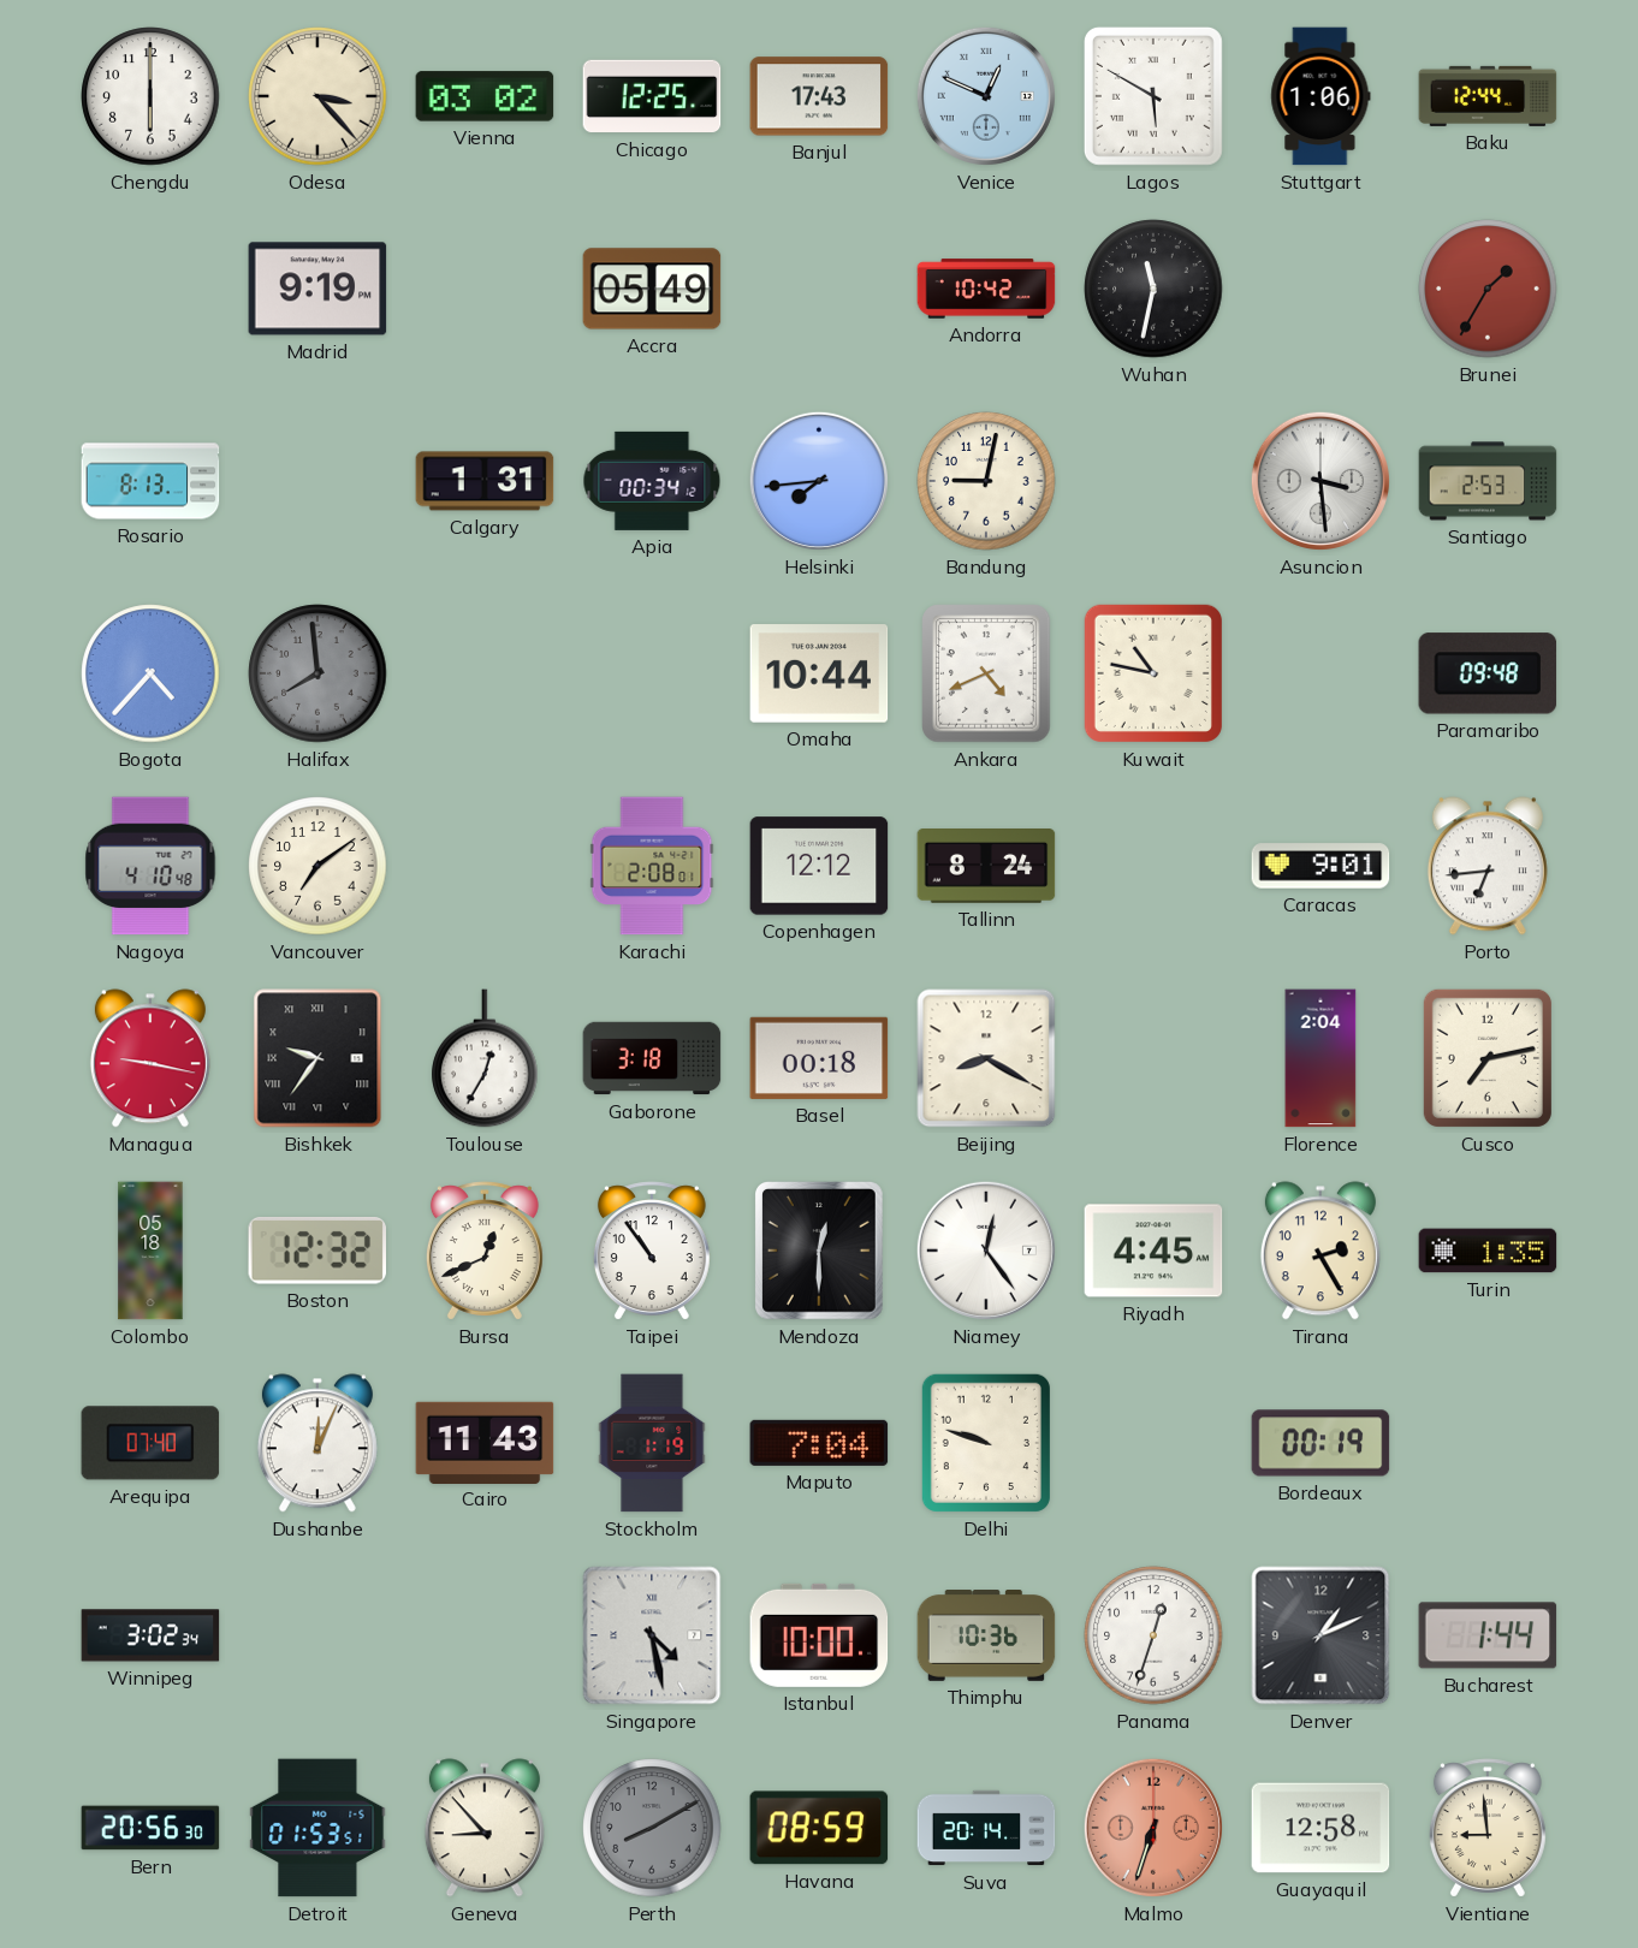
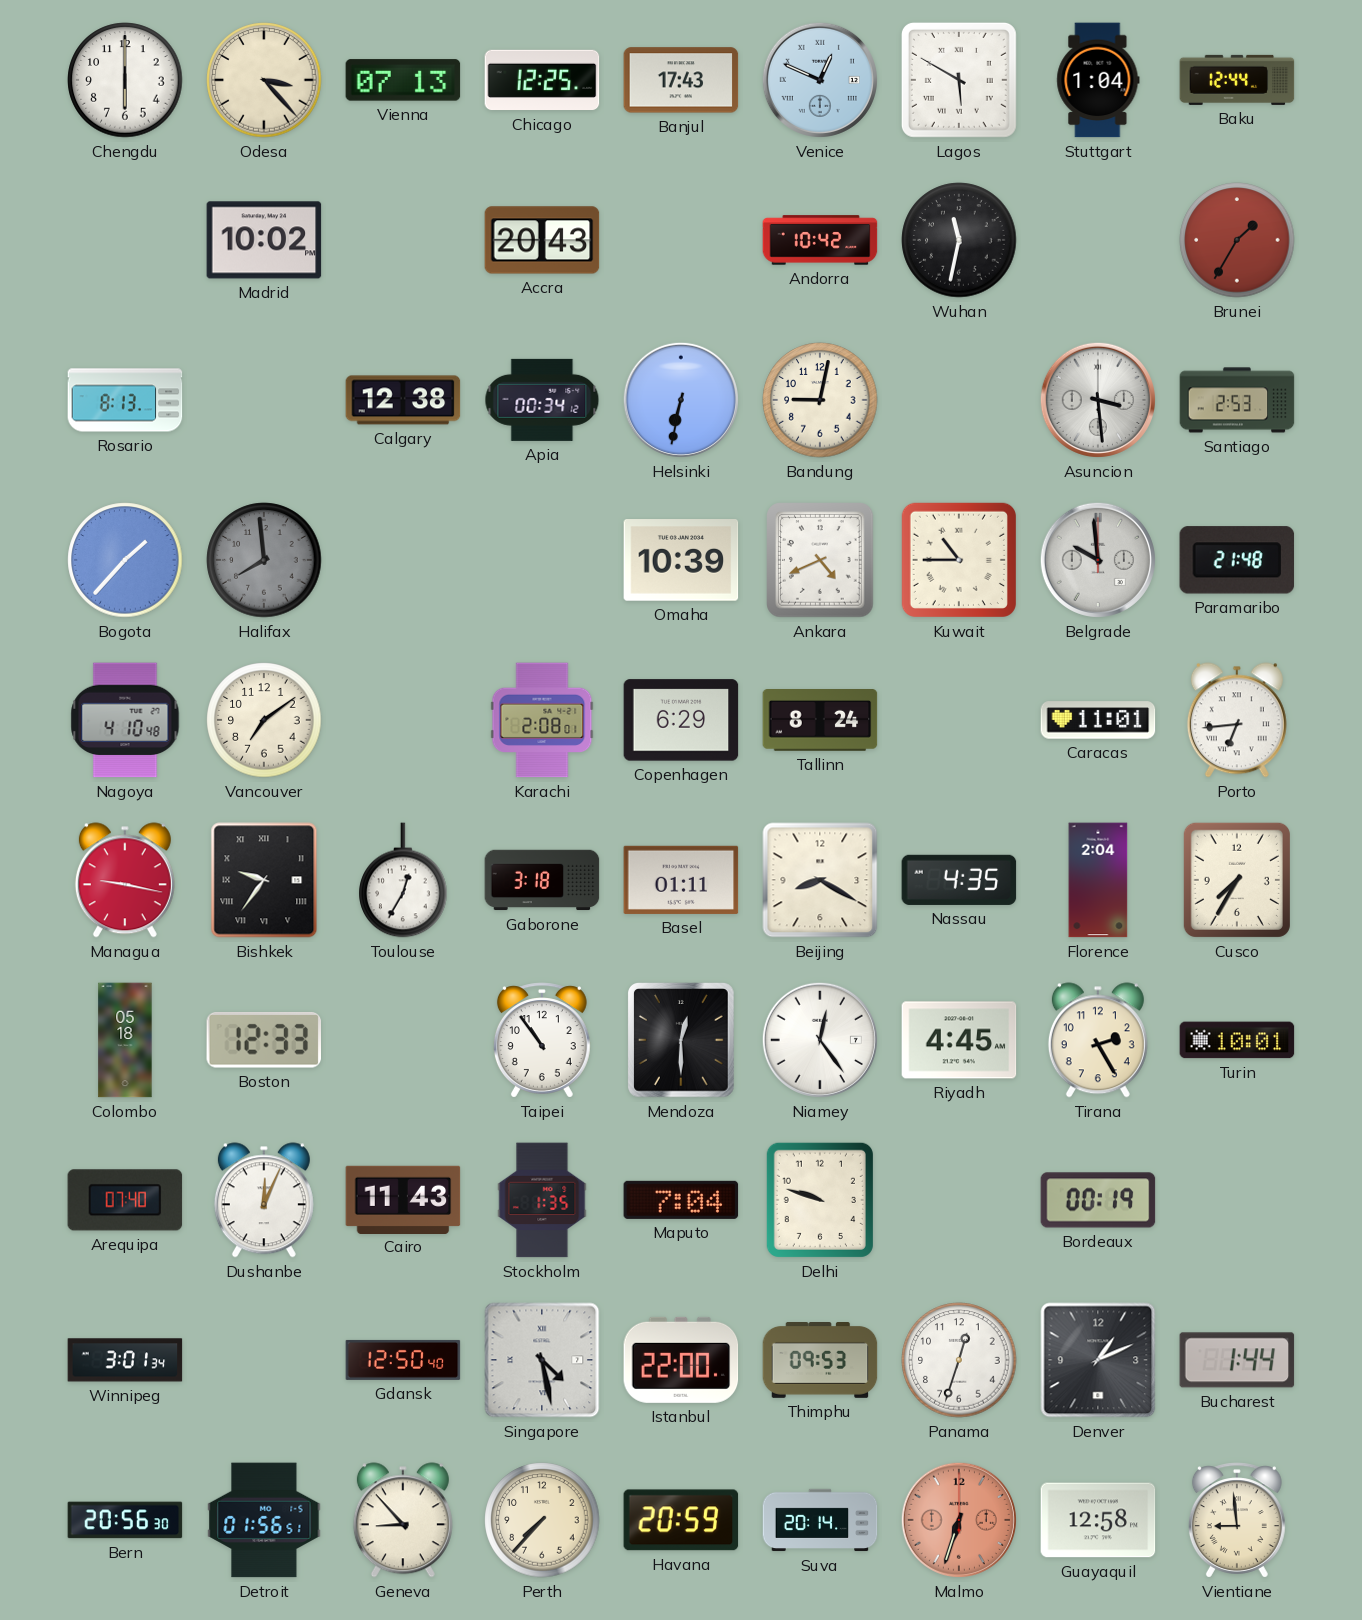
Vienna: 03:02 -> 07:13 (403, 80)
Stuttgart: 1:06 -> 1:04 (1098, 80)
Madrid: 9:19 -> 10:02 (264, 240)
Accra: 05:49 -> 20:43 (542, 240)
Calgary: 1:31 -> 12:38 (403, 400)
Helsinki: 7:44 -> 6:32 (681, 400)
Bogota: 4:37 -> 1:37 (125, 560)
Omaha: 10:44 -> 10:39 (681, 560)
Kuwait: 10:47 -> 10:45 (959, 560)
Belgrade: none -> 9:59 (1098, 560)
Paramaribo: 09:48 -> 21:48 (1237, 560)
Copenhagen: 12:12 -> 6:29 (681, 720)
Caracas: 9:01 -> 11:01 (1098, 720)
Basel: 00:18 -> 01:11 (681, 880)
Nassau: none -> 4:35 (959, 880)
Cusco: 7:13 -> 7:35 (1237, 880)
Boston: 12:32 -> 12:33 (263, 1041)
Bursa: 12:41 -> none (485, 1251)
Turin: 1:35 -> 10:01 (1237, 1040)
Stockholm: 1:19 -> 1:35 (542, 1200)
Winnipeg: 3:02 -> 3:01 (125, 1360)
Gdansk: none -> 12:50 (403, 1360)
Istanbul: 10:00 -> 22:00 (681, 1360)
Thimphu: 10:36 -> 09:53 (820, 1361)
Detroit: 01:53 -> 01:56 (264, 1520)
Perth: 8:10 -> 7:37 (542, 1520)
Perth dial: grey -> cream (542, 1520)
Havana: 08:59 -> 20:59 (681, 1520)
